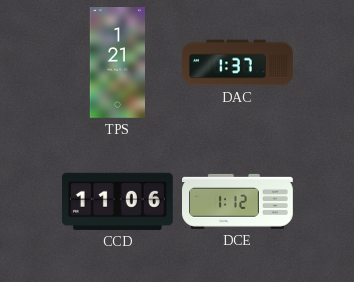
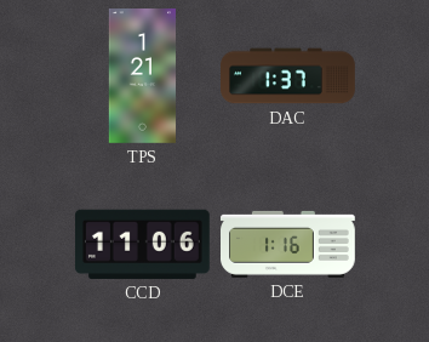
DCE: 1:12 -> 1:16 (288, 244)
